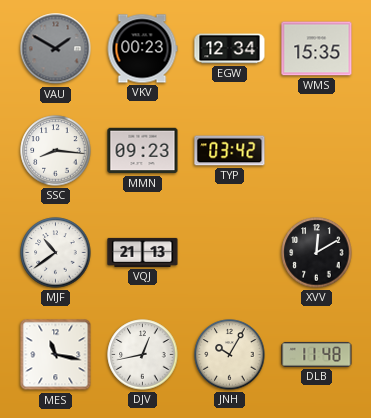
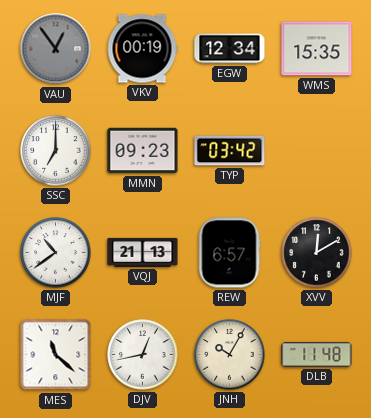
VAU: 1:50 -> 12:54 (56, 49)
VKV: 00:23 -> 00:19 (142, 49)
SSC: 8:16 -> 7:00 (56, 151)
REW: none -> 6:57 (229, 253)
MES: 11:17 -> 11:22 (56, 355)
